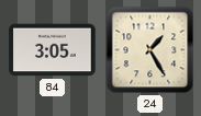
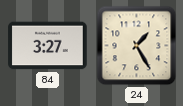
84: 3:05 -> 3:27 (48, 46)
